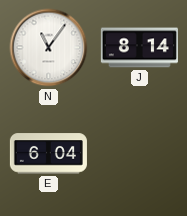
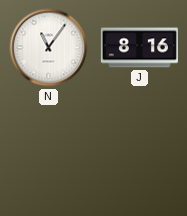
J: 8:14 -> 8:16 (139, 48)
E: 6:04 -> none (48, 154)
